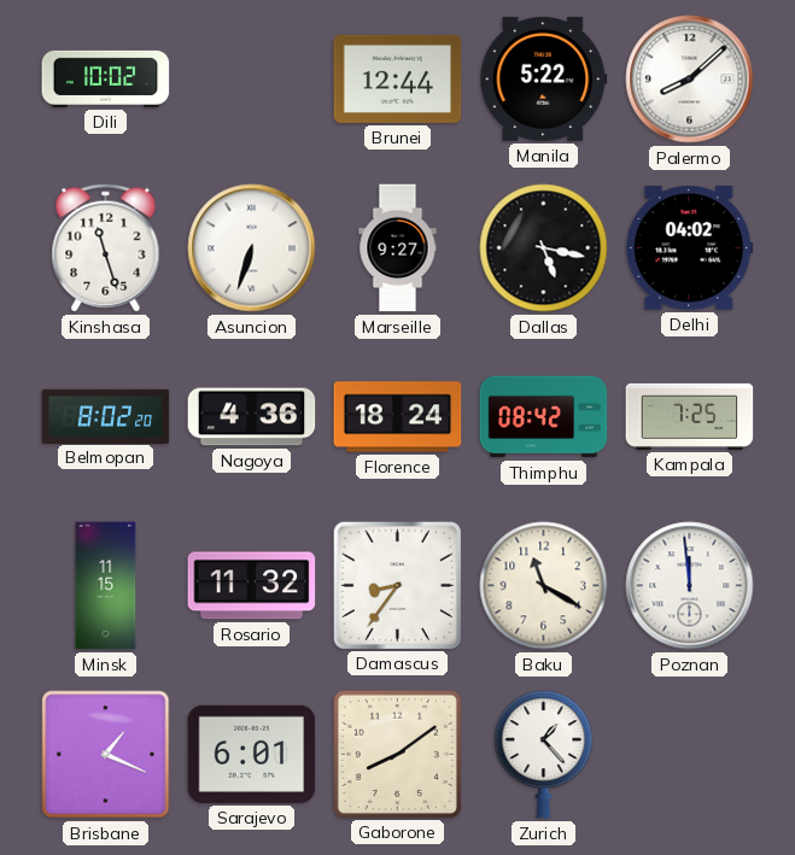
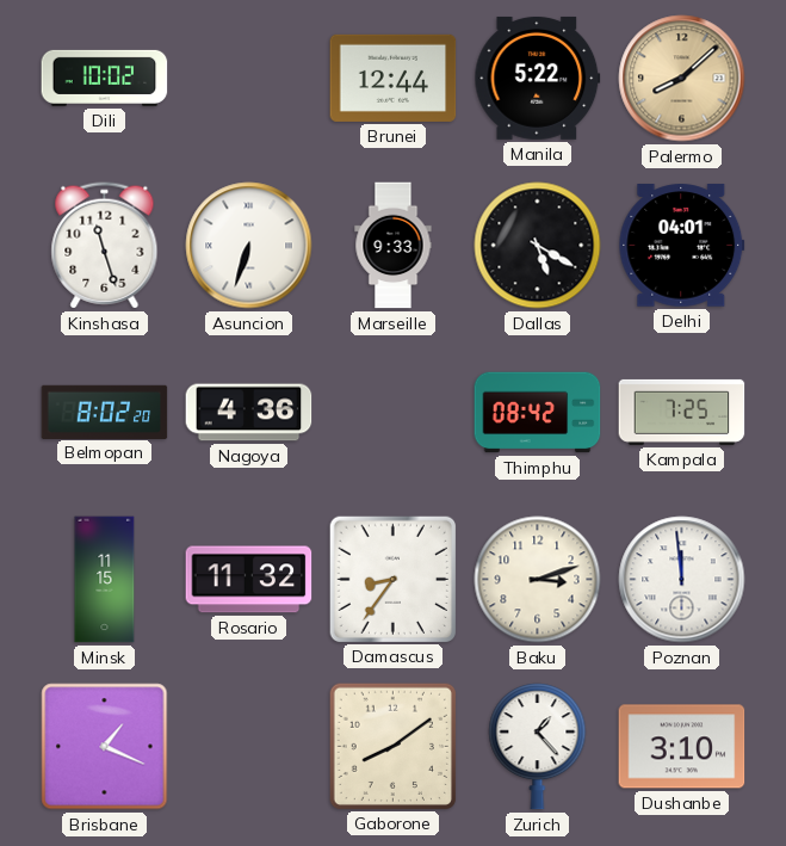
Palermo dial: white -> champagne (682, 79)
Marseille: 9:27 -> 9:33 (394, 246)
Dallas: 5:17 -> 5:20 (538, 246)
Delhi: 04:02 -> 04:01 (682, 246)
Florence: 18:24 -> none (398, 417)
Baku: 11:20 -> 3:12 (538, 580)
Sarajevo: 6:01 -> none (252, 754)
Dushanbe: none -> 3:10 (682, 747)
